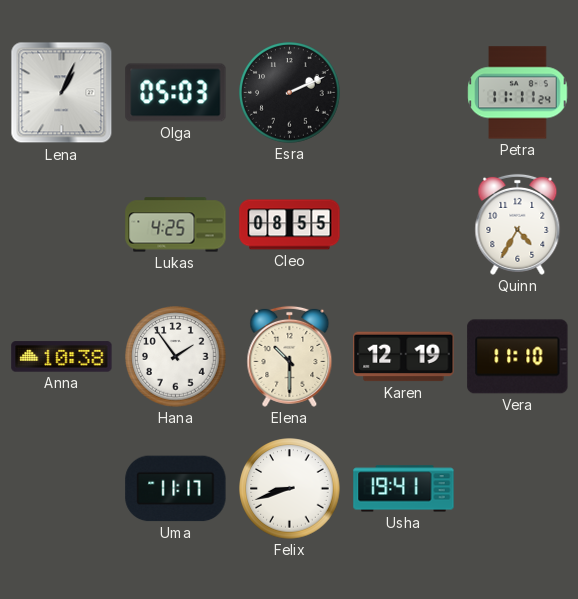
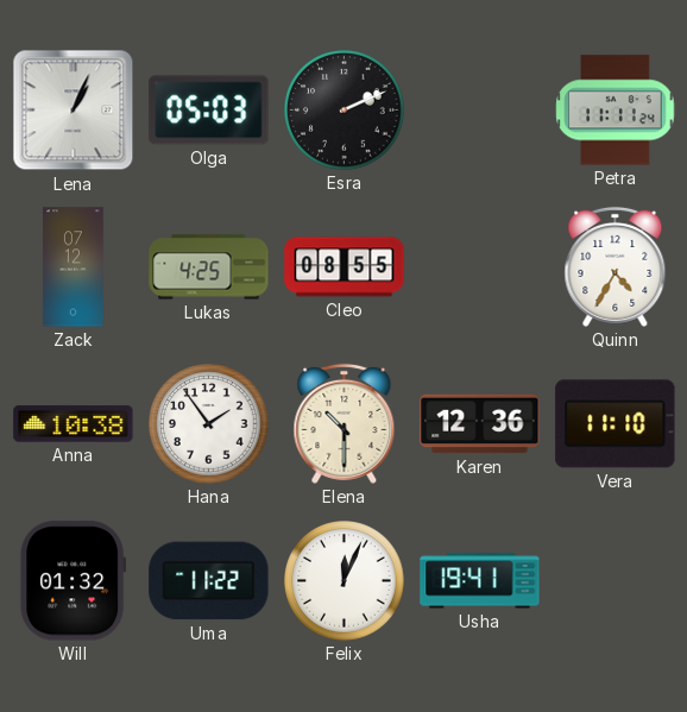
Zack: none -> 07:12 (73, 267)
Karen: 12:19 -> 12:36 (480, 424)
Will: none -> 01:32 (74, 581)
Uma: 11:17 -> 11:22 (209, 581)
Felix: 8:42 -> 12:04 (345, 581)
